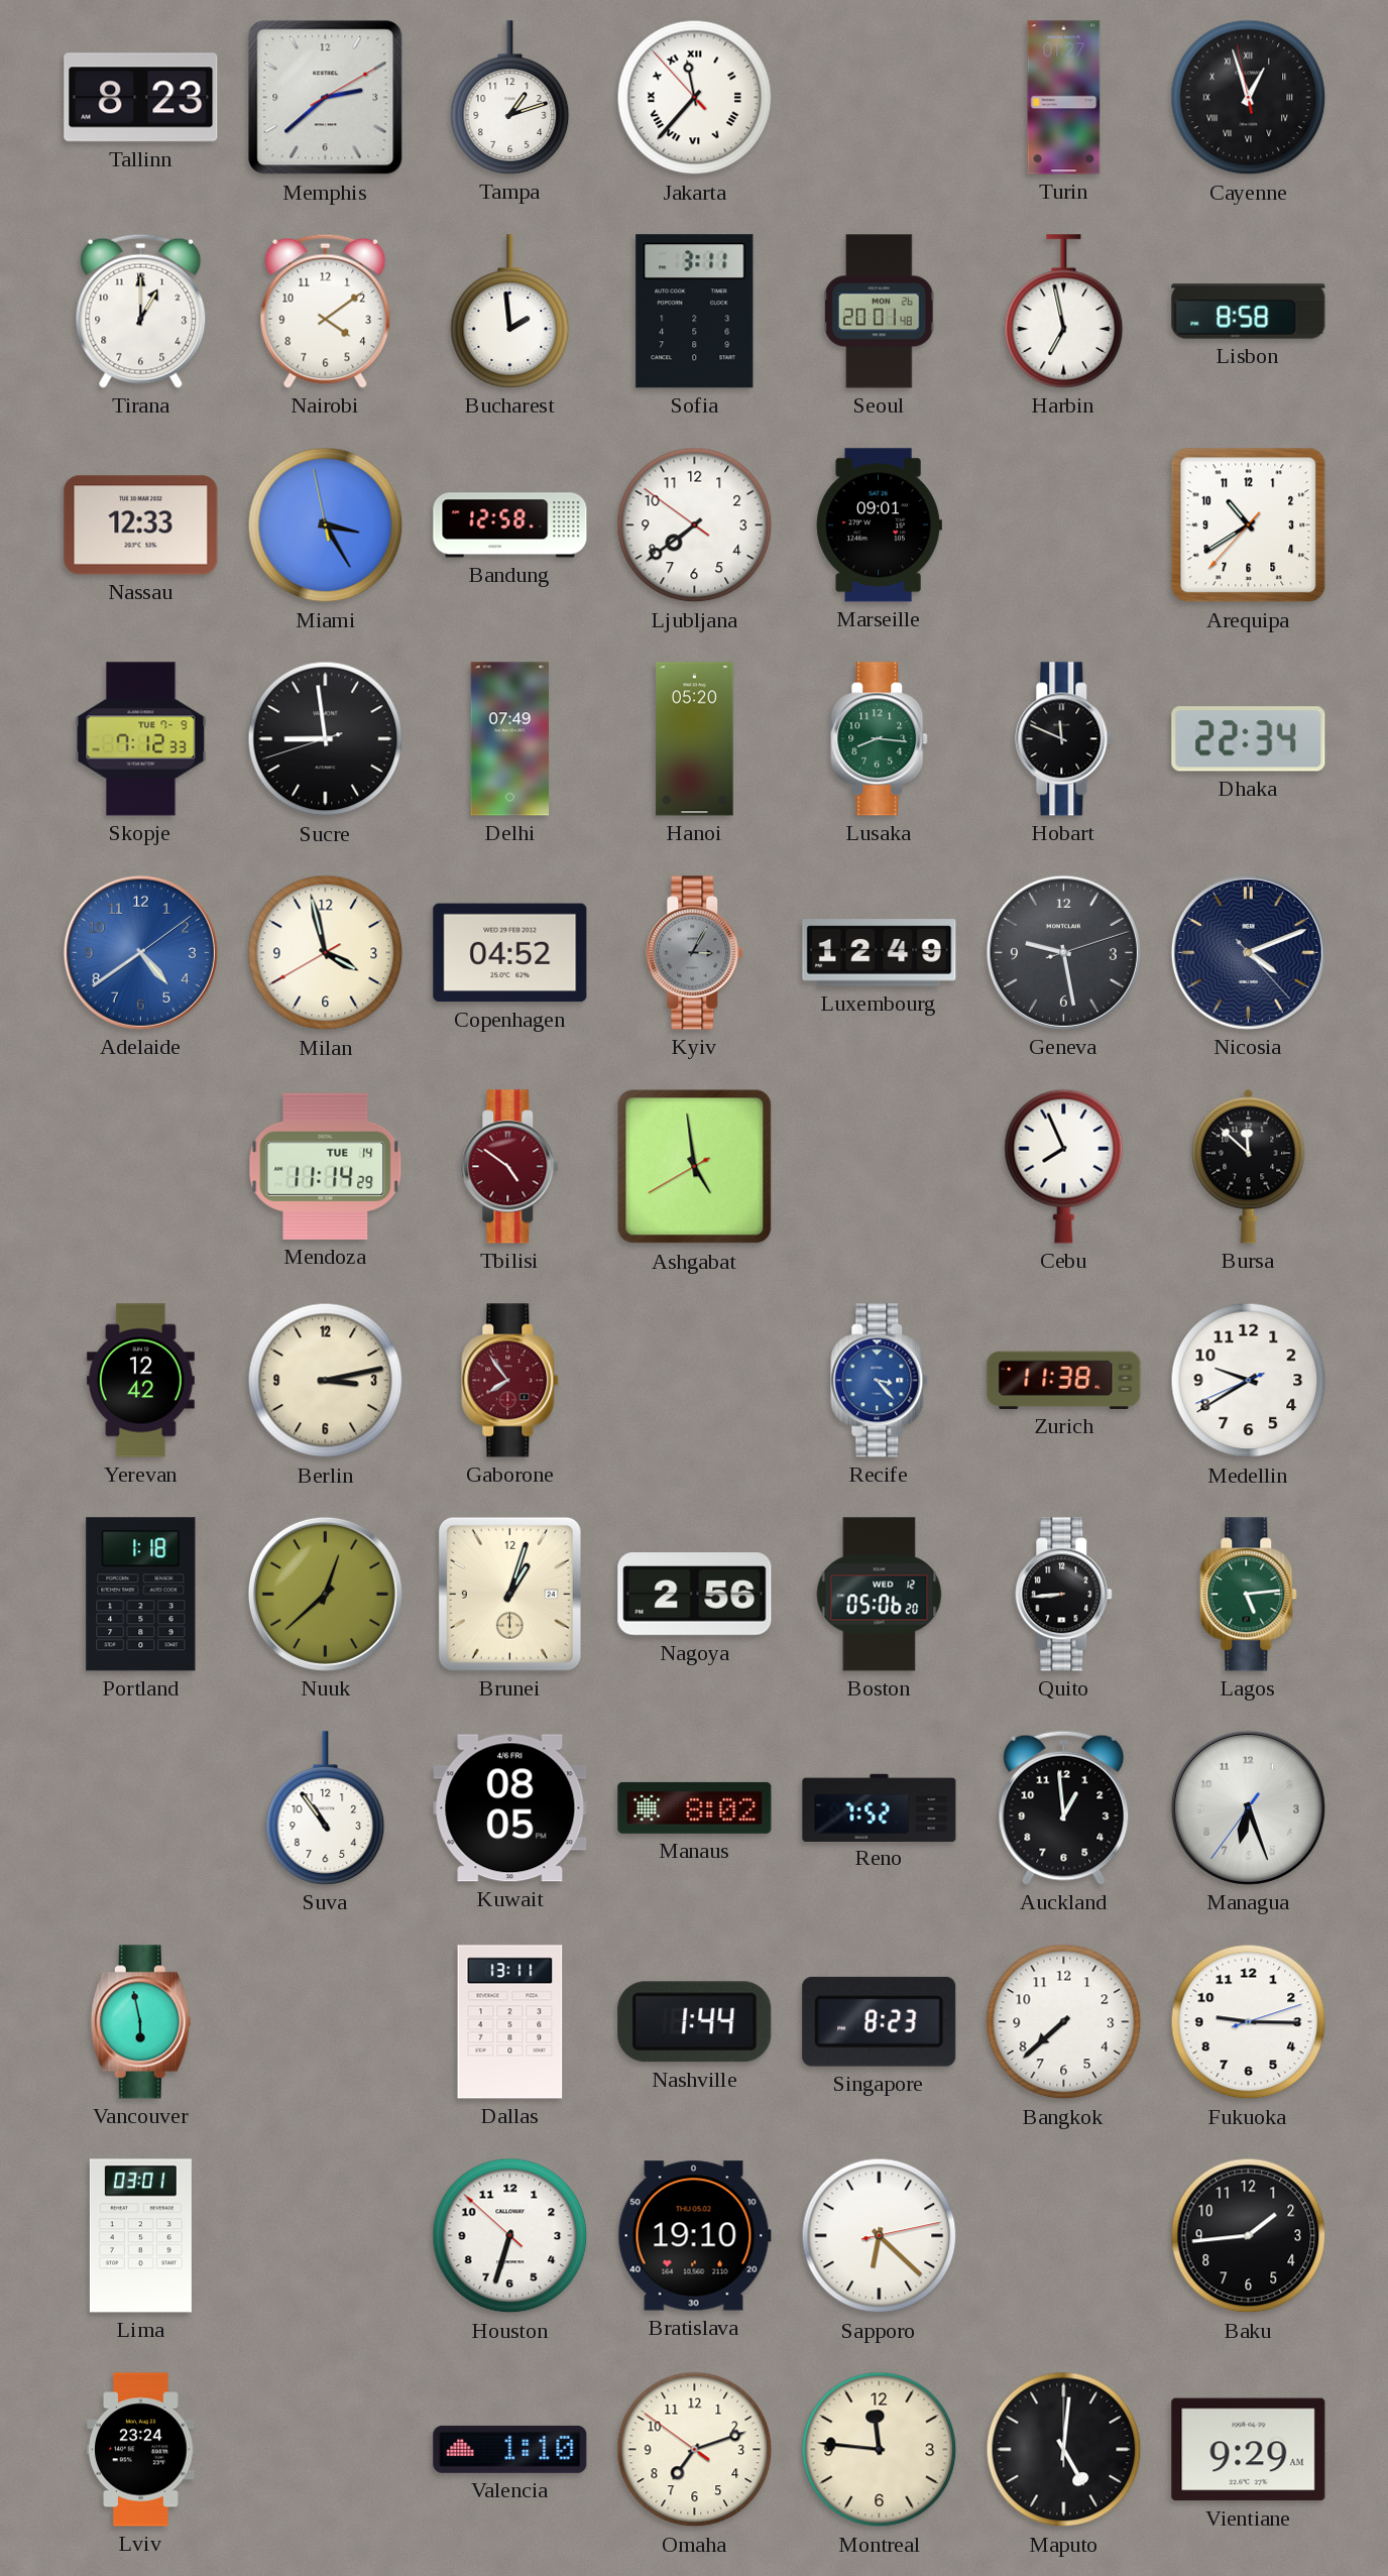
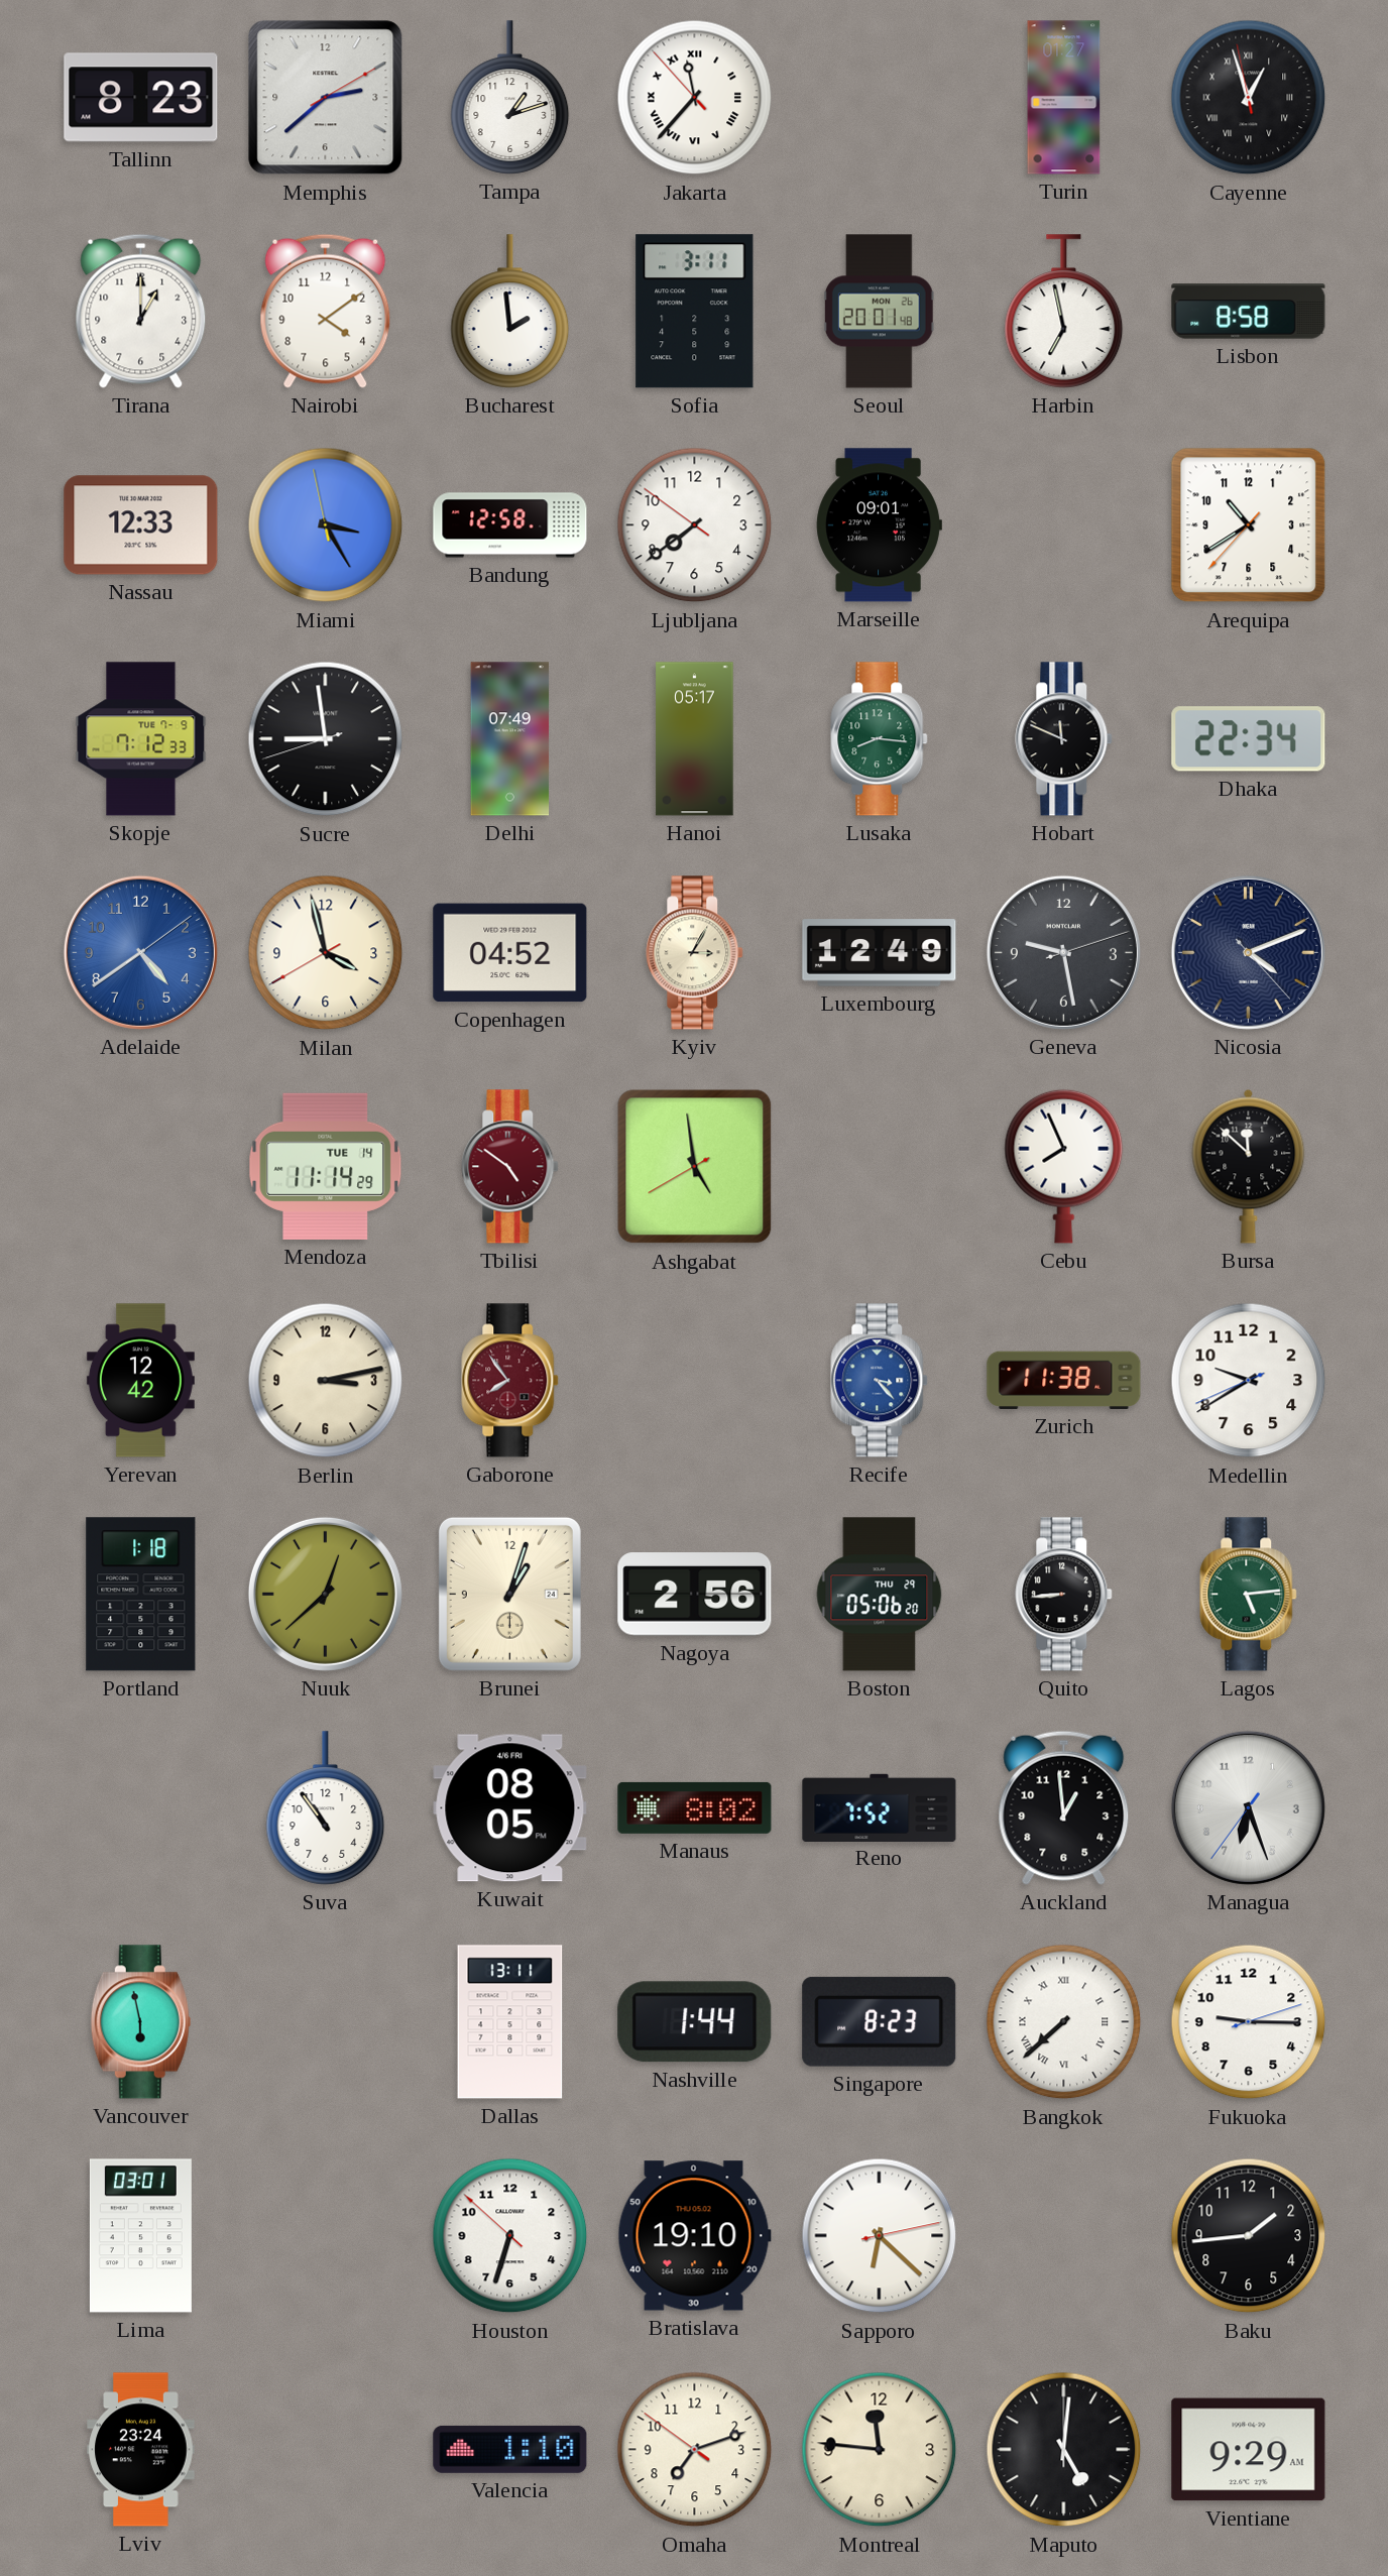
Hanoi: 05:20 -> 05:17 (695, 739)
Kyiv dial: grey -> cream (695, 953)
Boston date: WED 12 -> THU 29 (880, 1595)
Bangkok numerals: Arabic -> Roman (1064, 2022)
